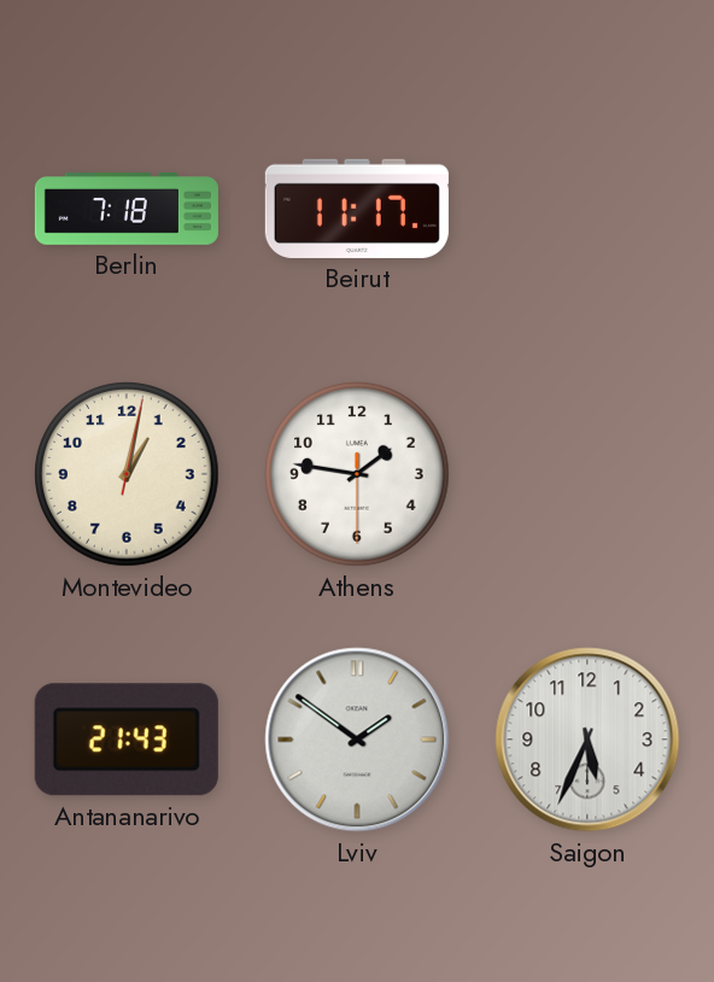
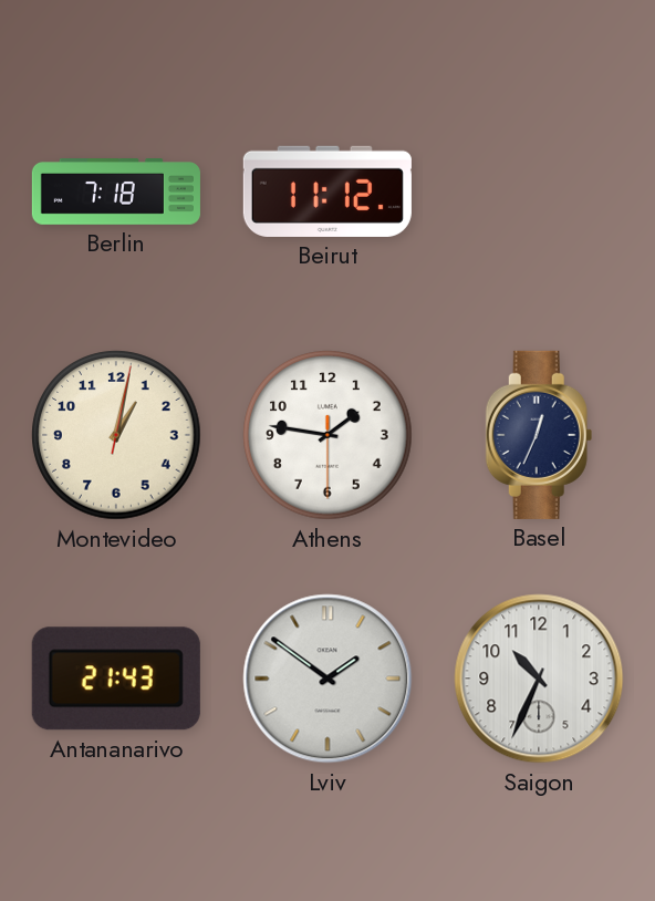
Beirut: 11:17 -> 11:12 (327, 191)
Basel: none -> 12:34 (539, 435)
Saigon: 5:34 -> 10:34 (539, 679)
